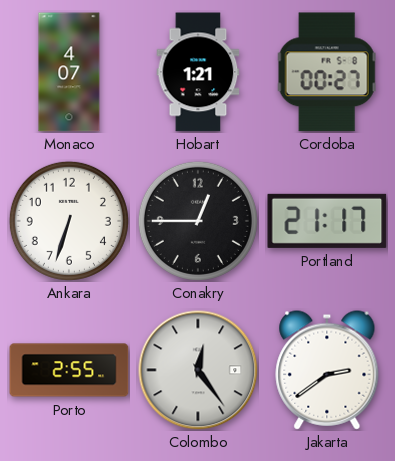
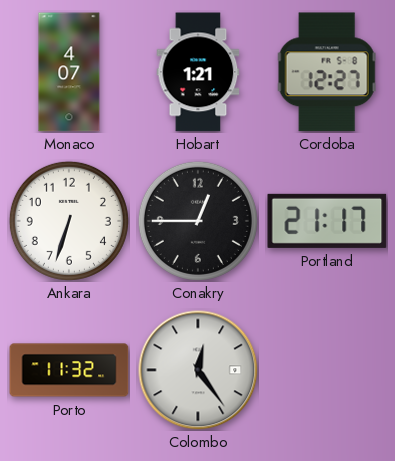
Cordoba: 00:27 -> 12:27 (327, 72)
Porto: 2:55 -> 11:32 (69, 370)
Jakarta: 2:39 -> none (327, 370)
